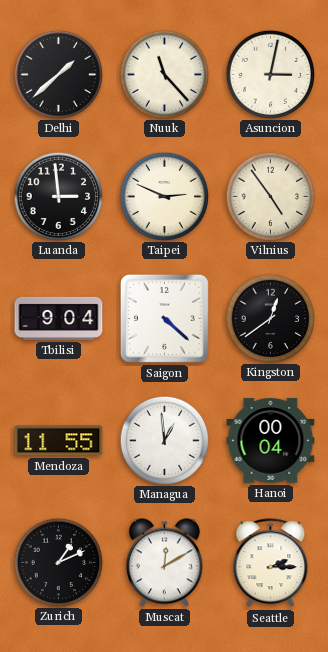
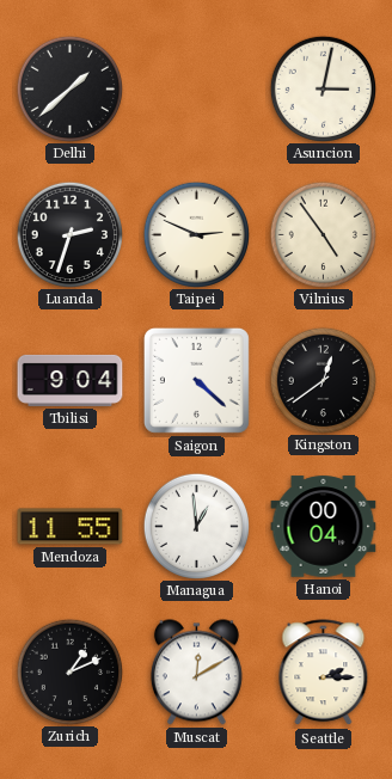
Nuuk: 11:23 -> none (164, 74)
Luanda: 2:59 -> 2:33 (69, 234)
